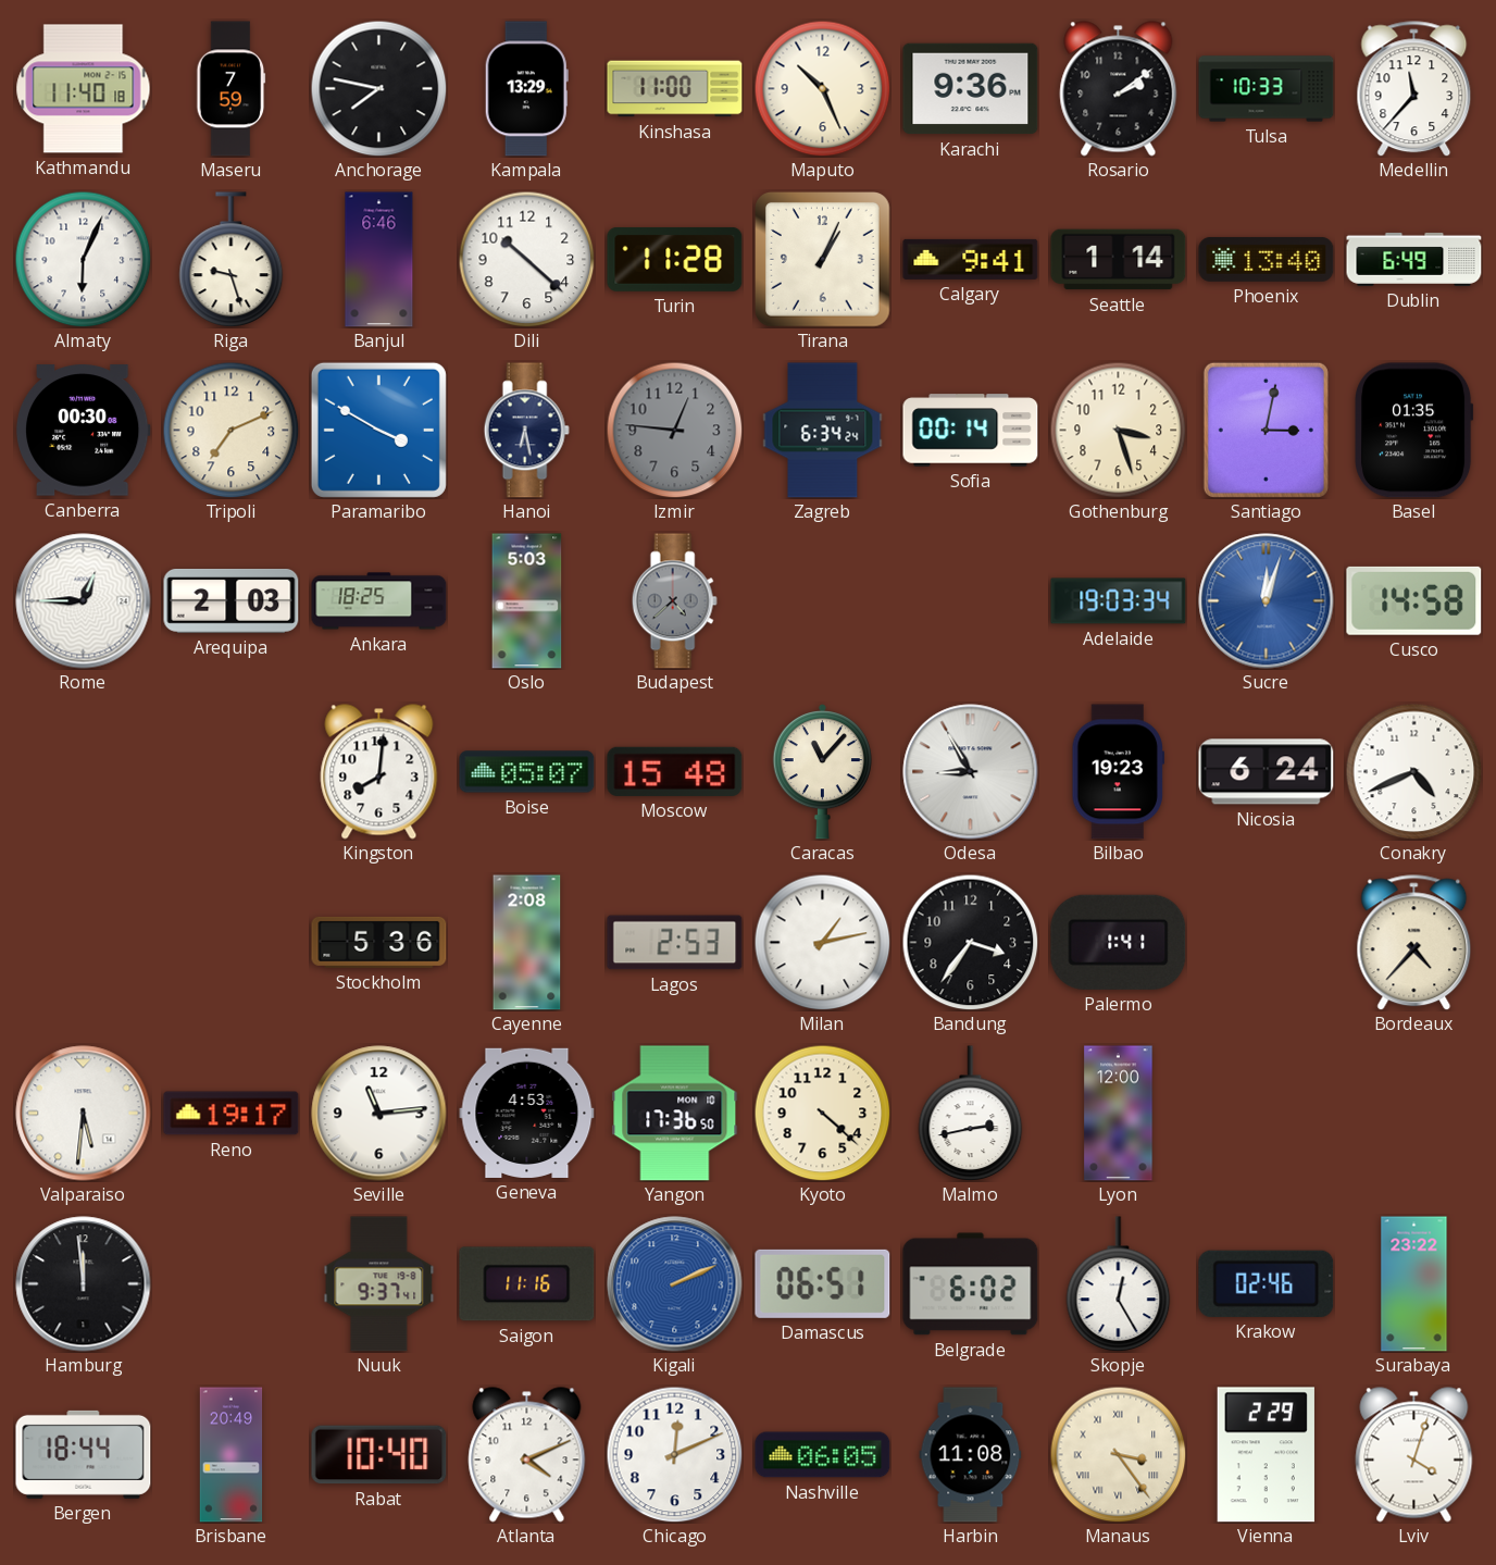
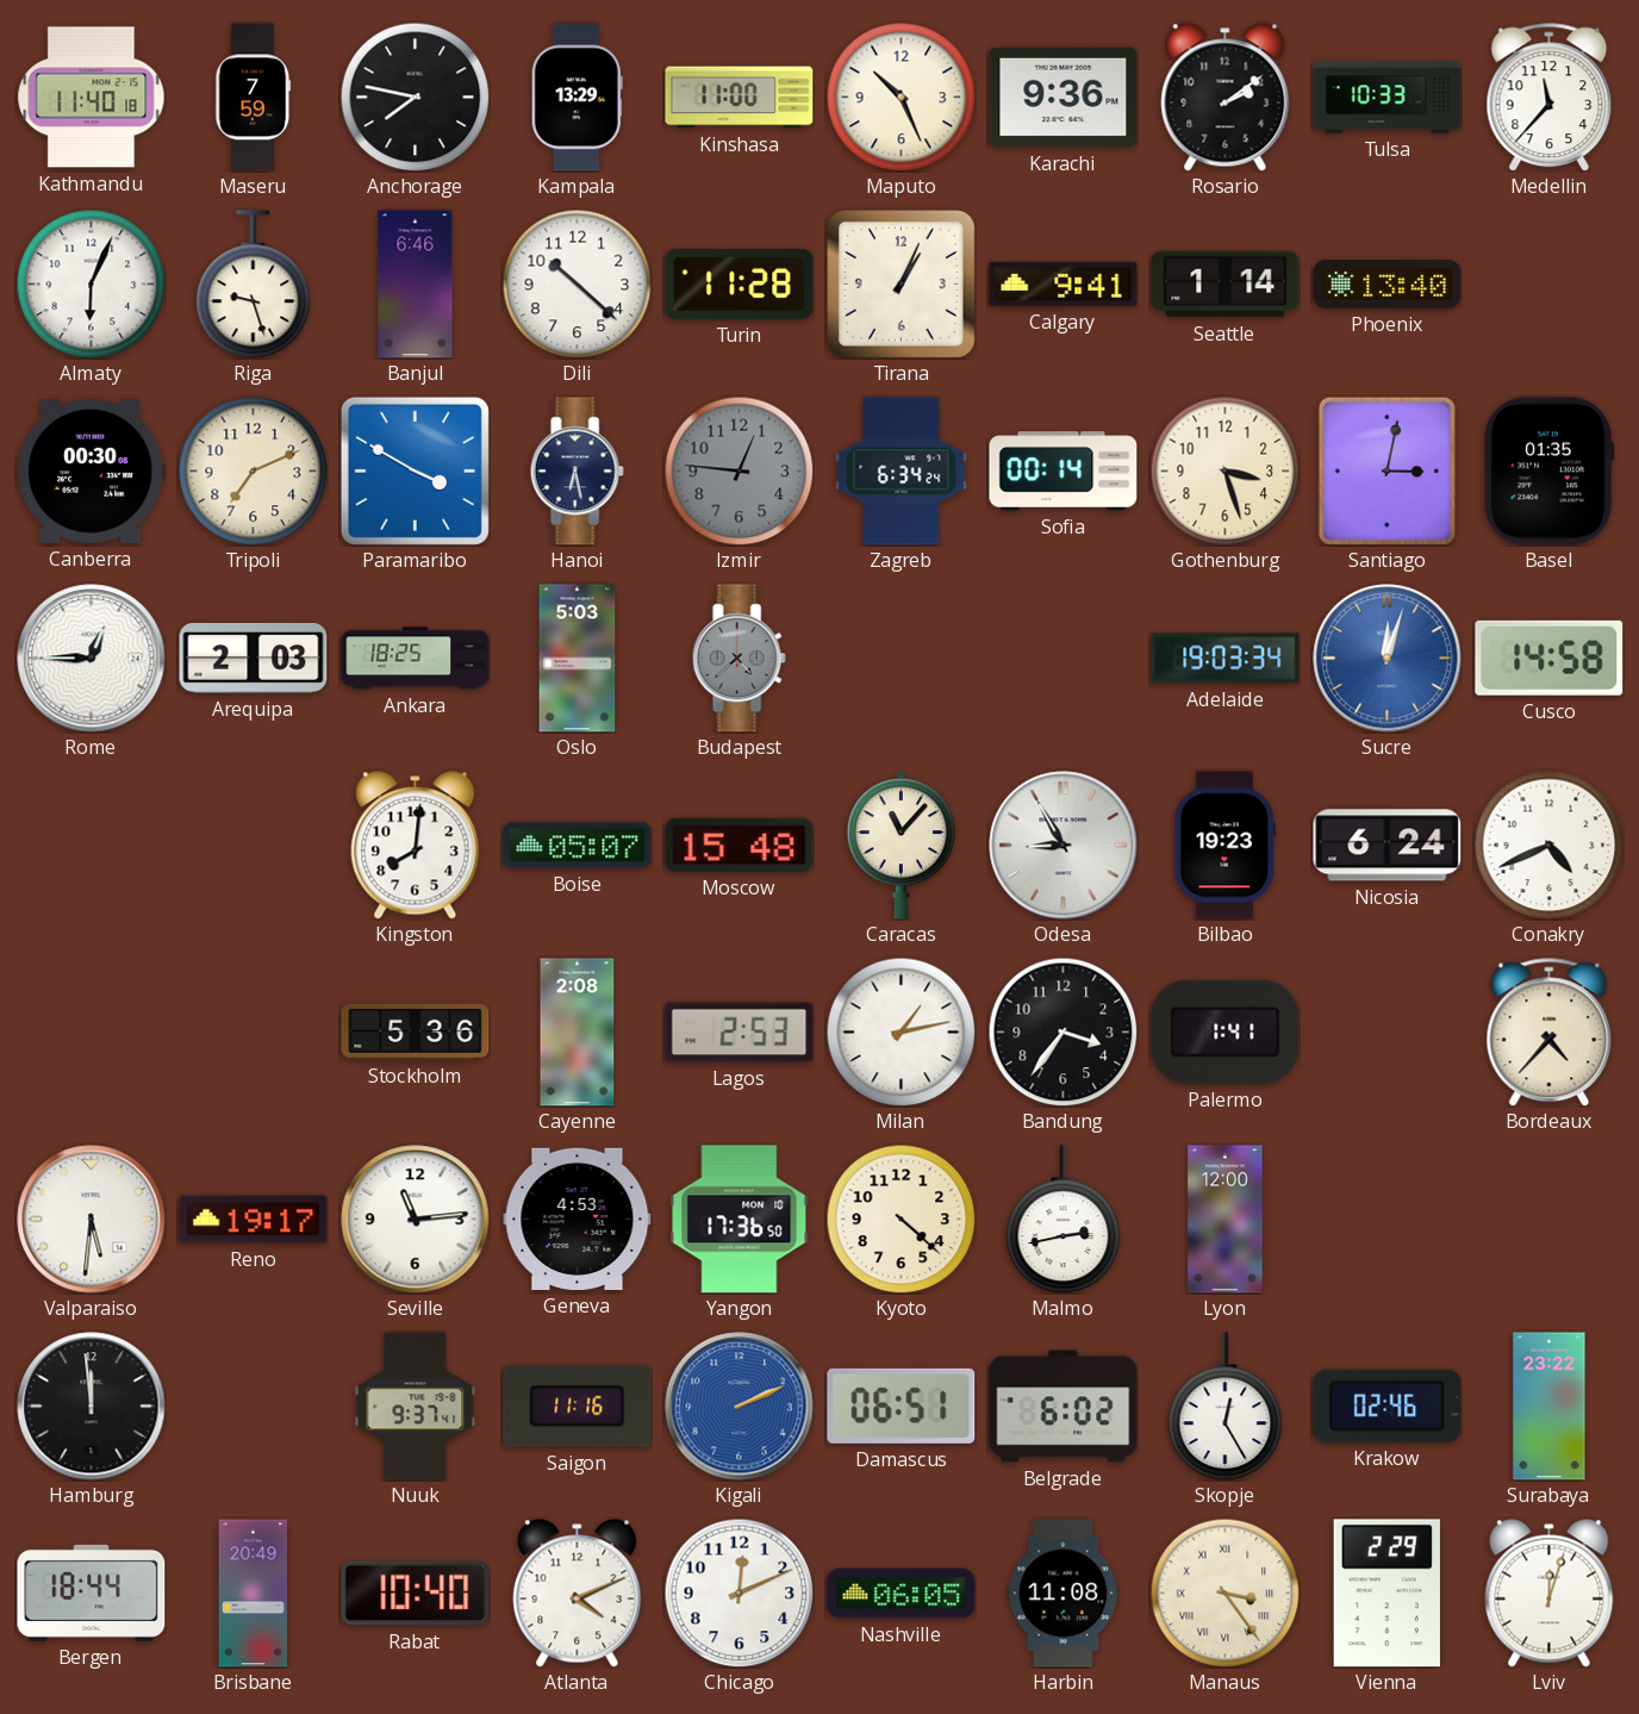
Dublin: 6:49 -> none (1414, 259)
Lviv: 4:03 -> 12:03 (1550, 1594)
